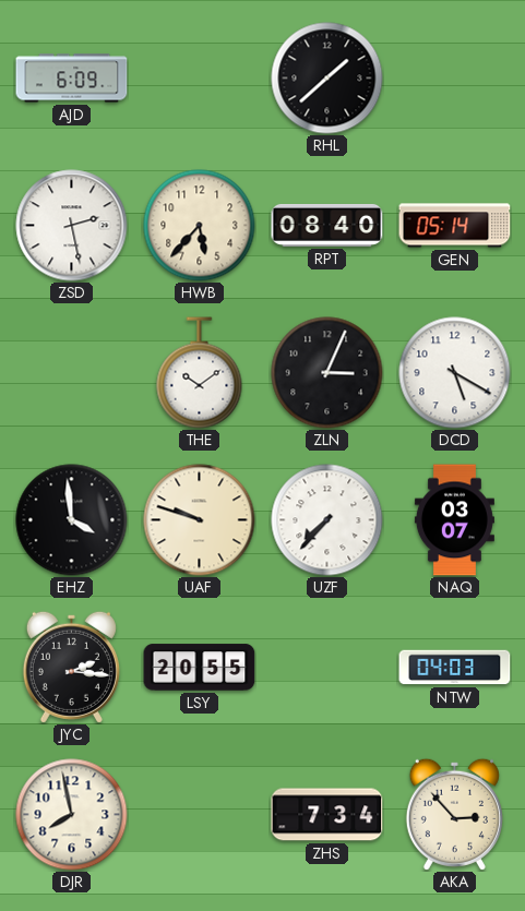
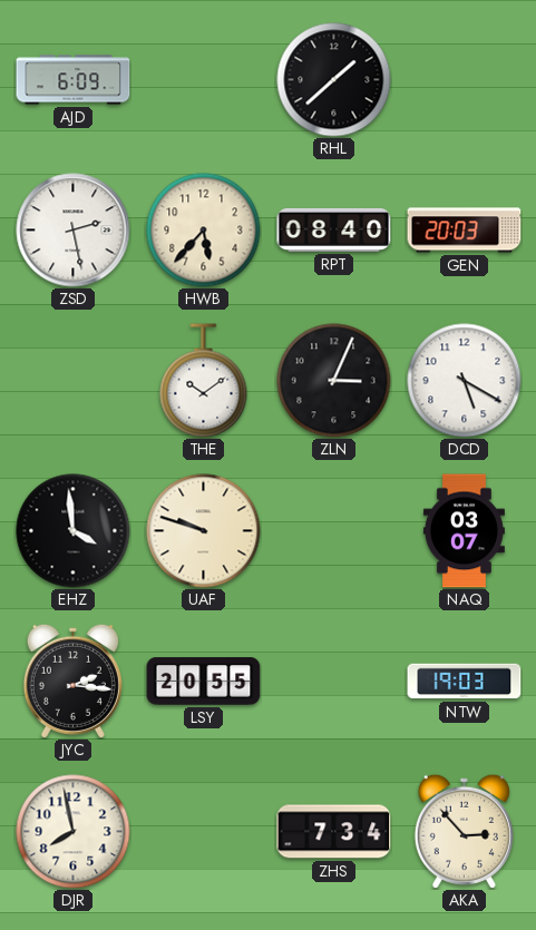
GEN: 05:14 -> 20:03 (465, 231)
UZF: 7:37 -> none (327, 520)
NTW: 04:03 -> 19:03 (465, 682)
